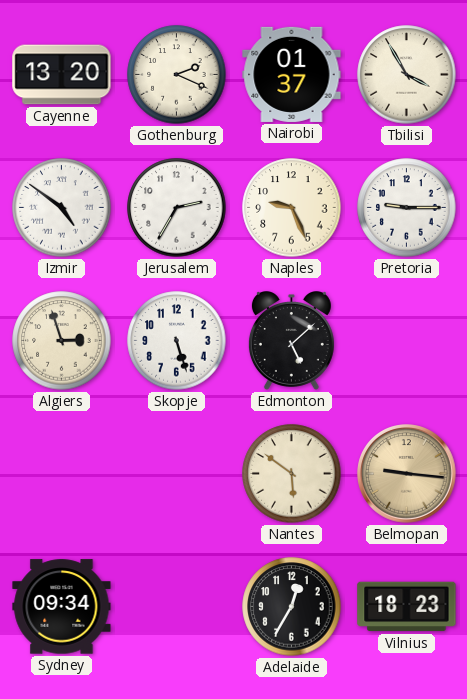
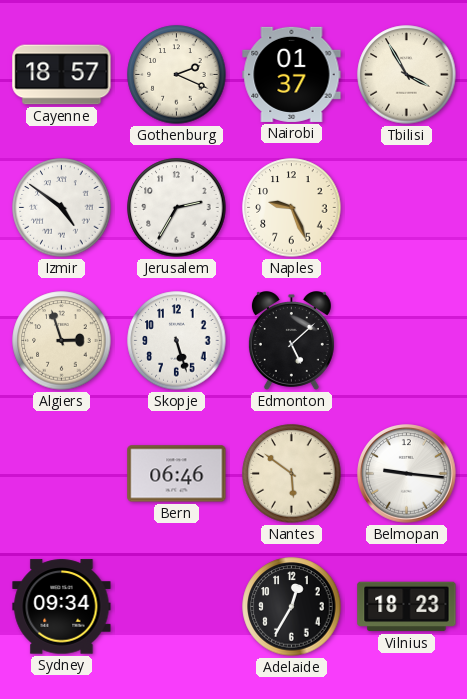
Cayenne: 13:20 -> 18:57 (62, 75)
Pretoria: 9:15 -> none (407, 208)
Bern: none -> 06:46 (177, 474)
Belmopan dial: champagne -> white (407, 474)
